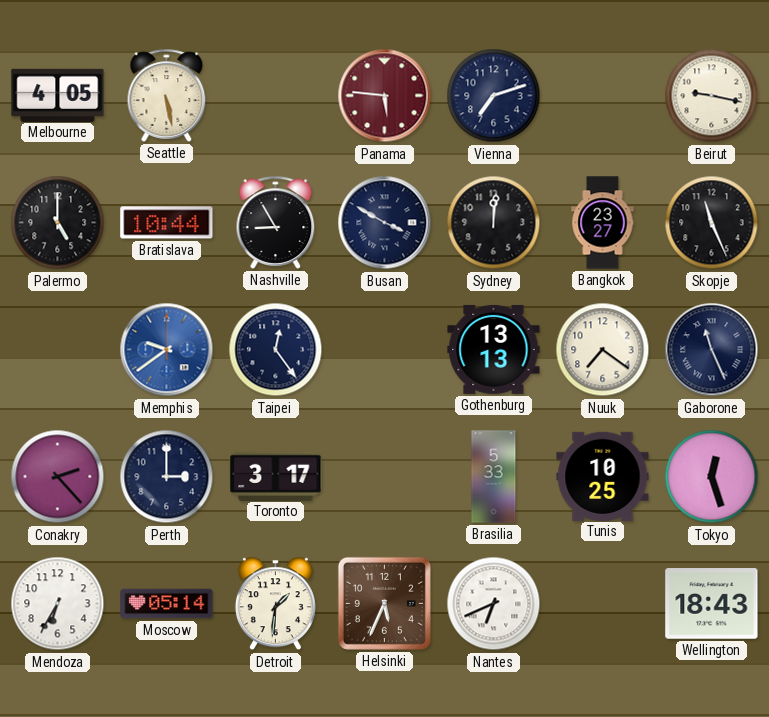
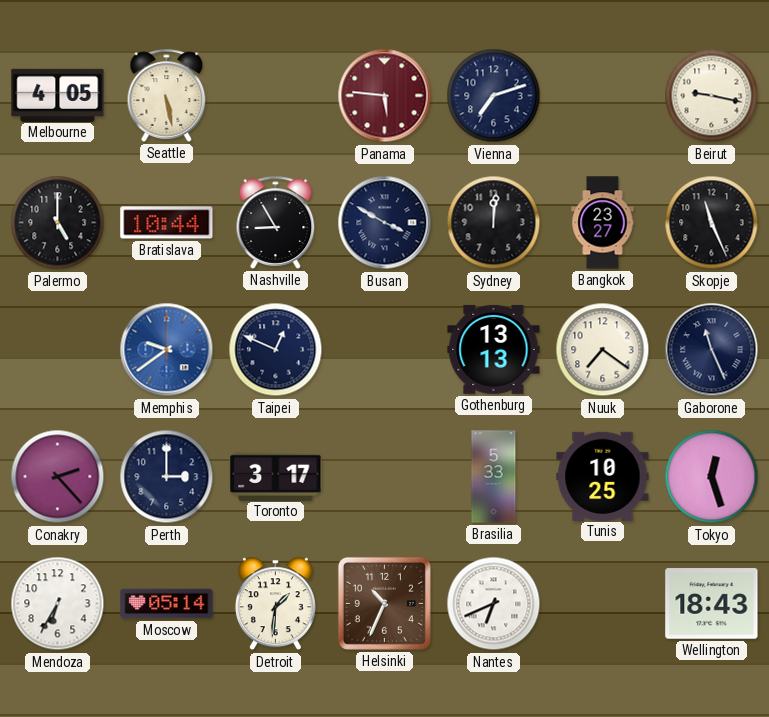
Taipei: 12:24 -> 12:49 (276, 350)
Helsinki: 5:34 -> 10:34 (384, 603)
